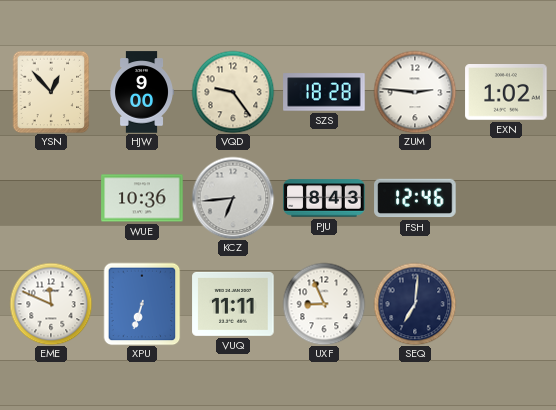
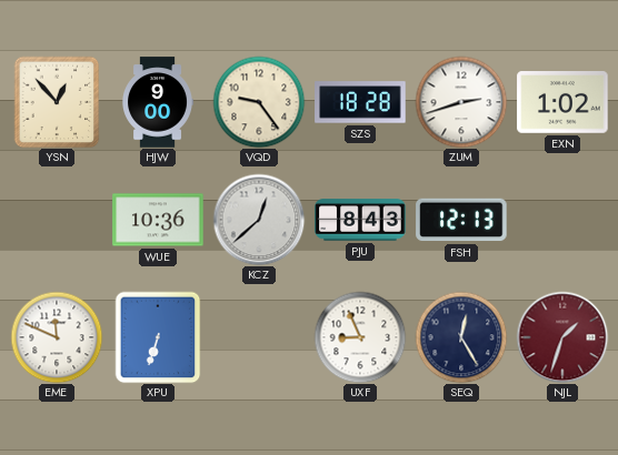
ZUM: 2:46 -> 2:42 (461, 102)
KCZ: 6:44 -> 12:38 (259, 220)
FSH: 12:46 -> 12:13 (461, 220)
VUQ: 11:11 -> none (233, 304)
SEQ: 7:01 -> 12:25 (461, 337)
NJL: none -> 1:33 (562, 337)
